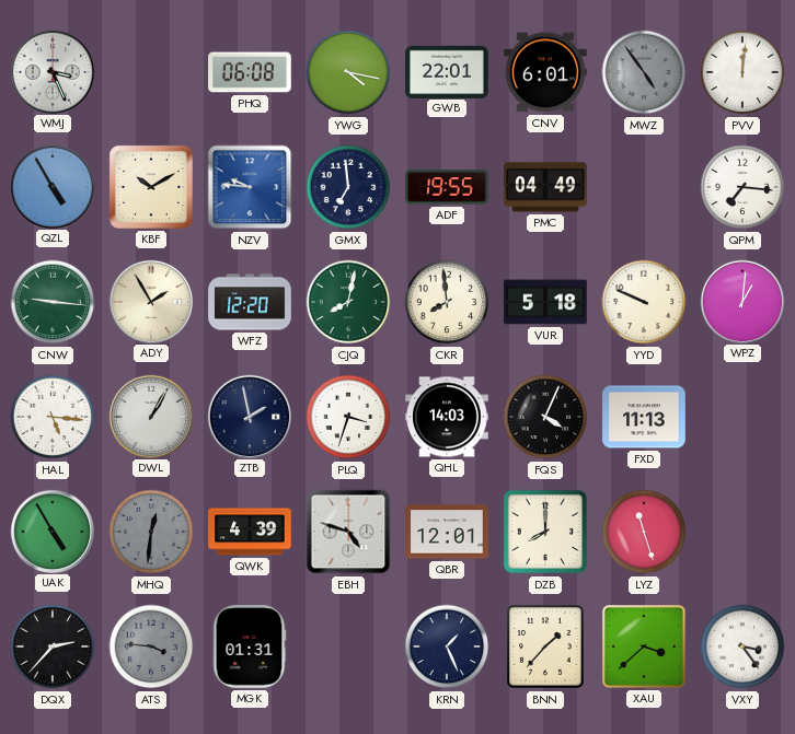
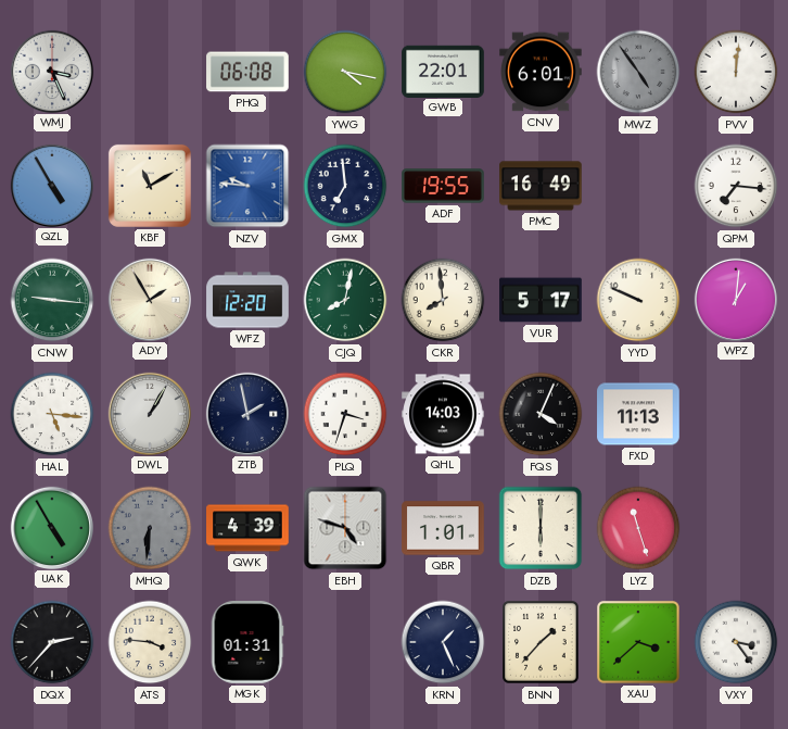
KBF: 10:10 -> 11:10 (150, 186)
PMC: 04:49 -> 16:49 (541, 186)
VUR: 5:18 -> 5:17 (541, 300)
MHQ: 12:31 -> 6:31 (150, 528)
QBR: 12:01 -> 1:01 (443, 528)
DZB: 8:00 -> 6:00 (541, 528)
ATS dial: grey -> cream (150, 642)
